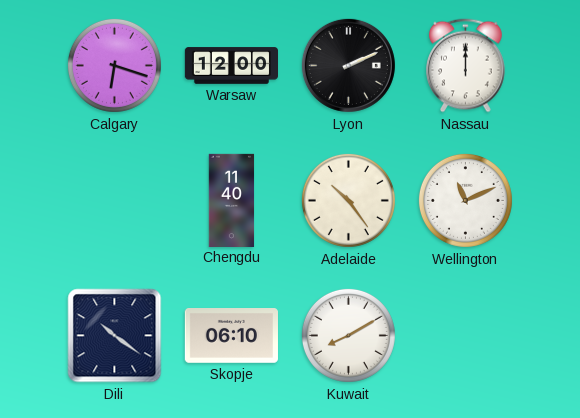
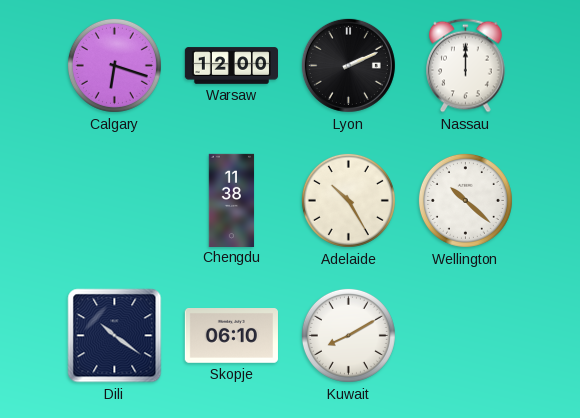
Chengdu: 11:40 -> 11:38 (232, 200)
Adelaide: 10:24 -> 10:25 (348, 200)
Wellington: 11:11 -> 10:22 (465, 200)
